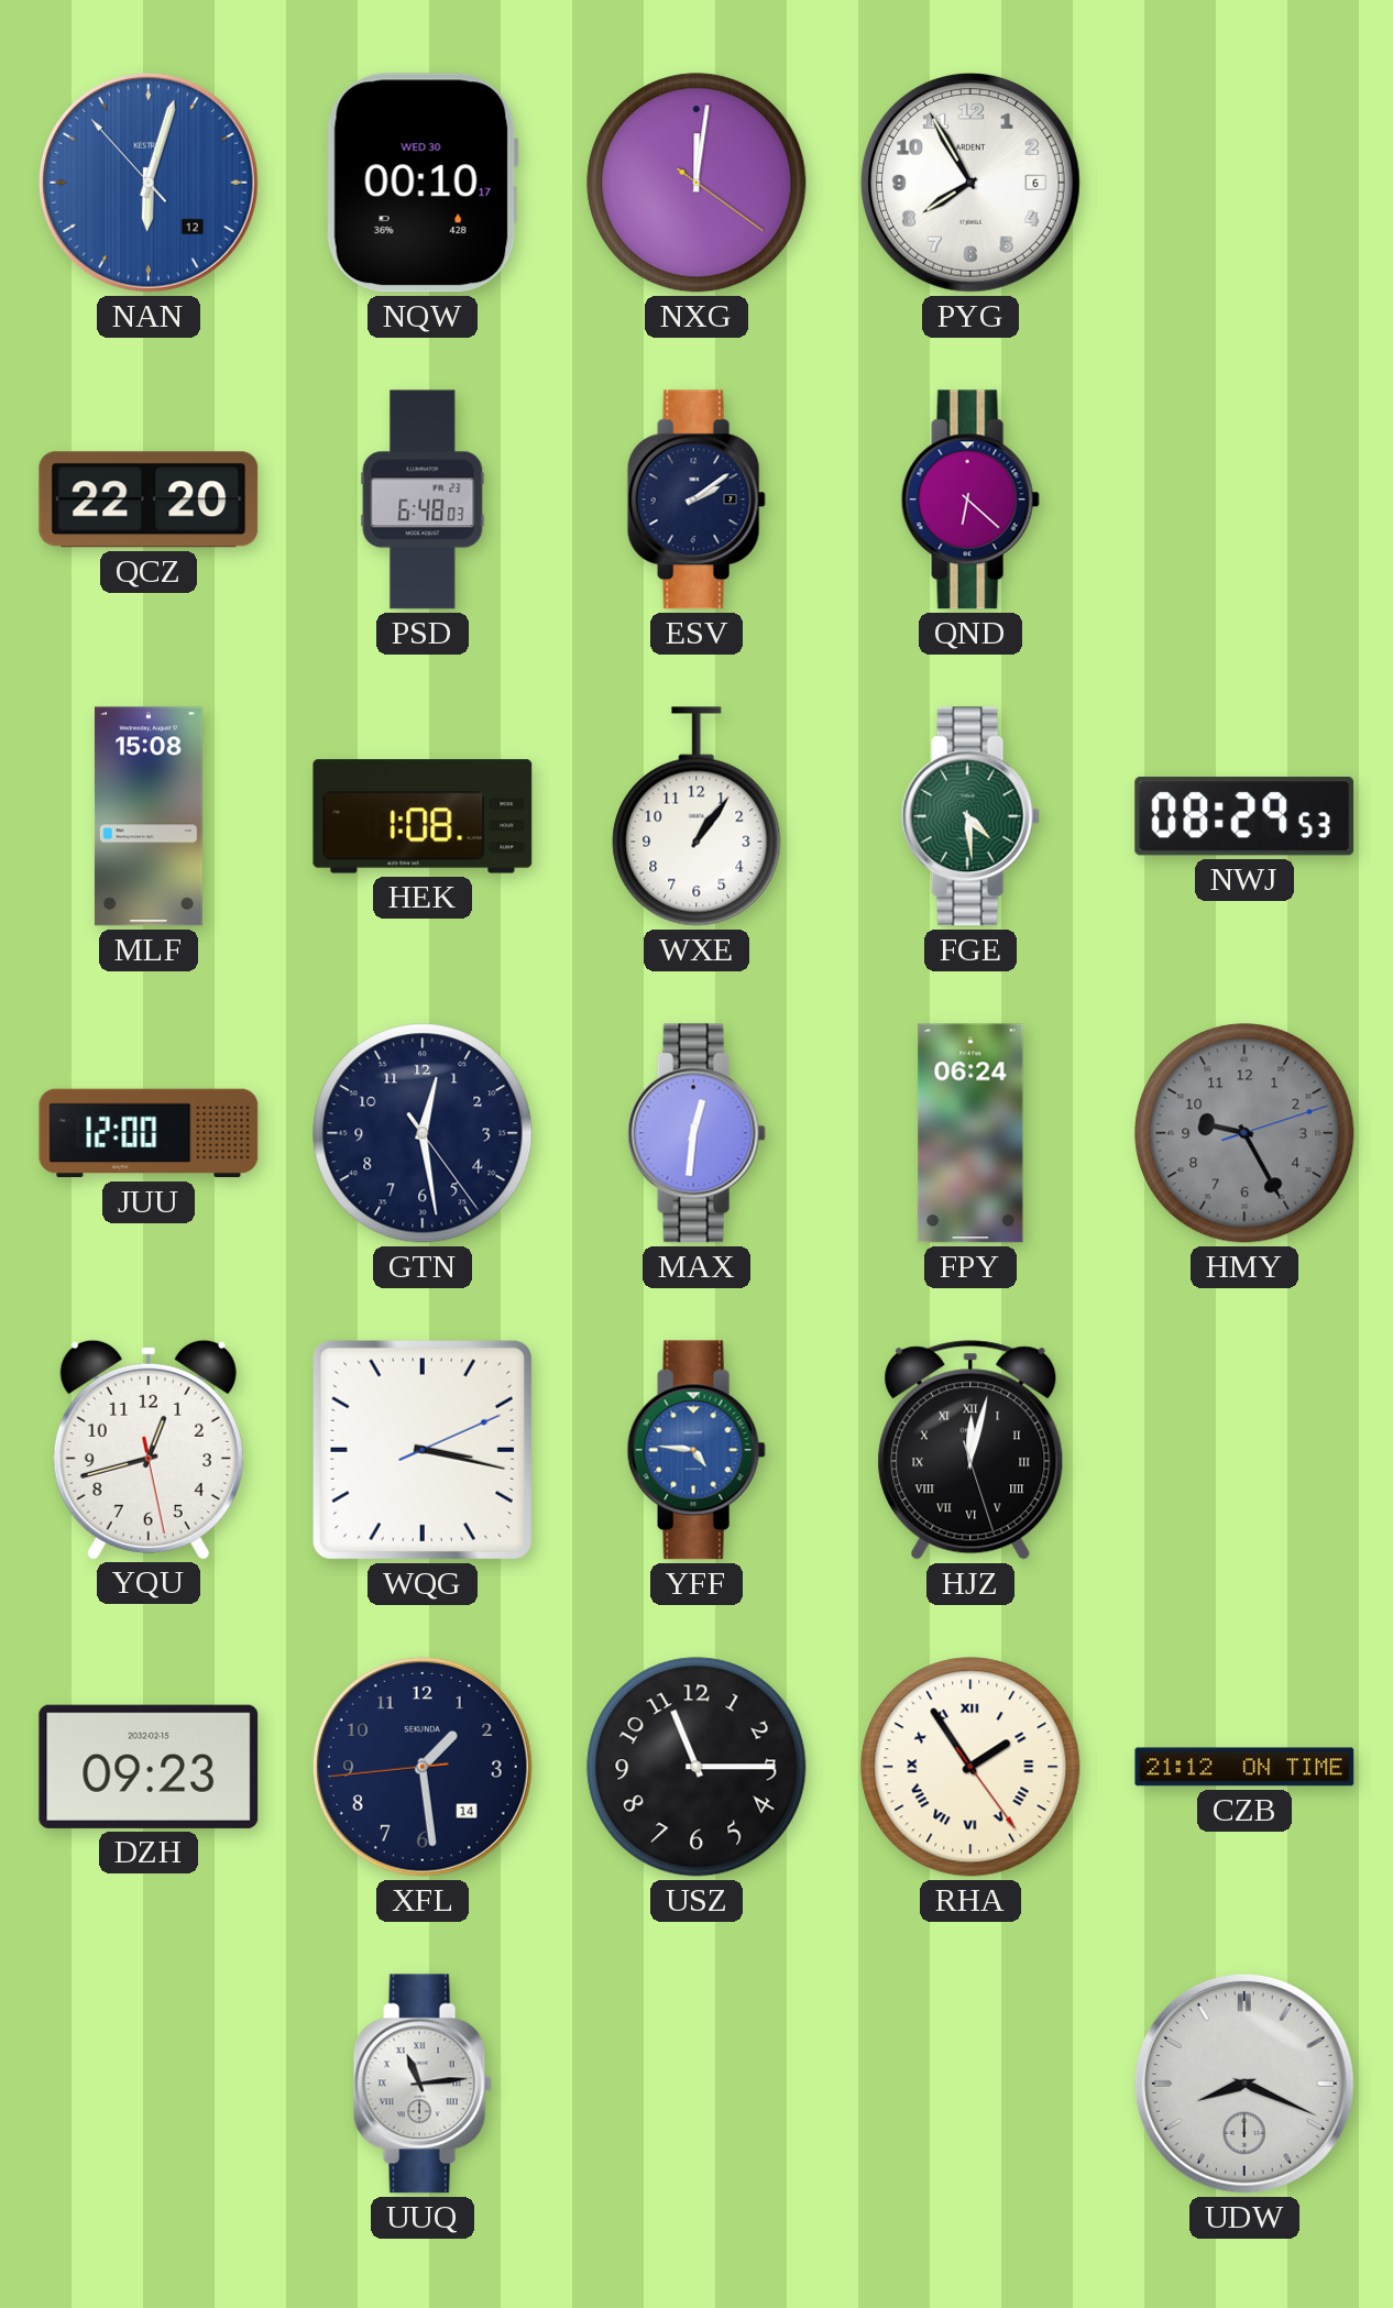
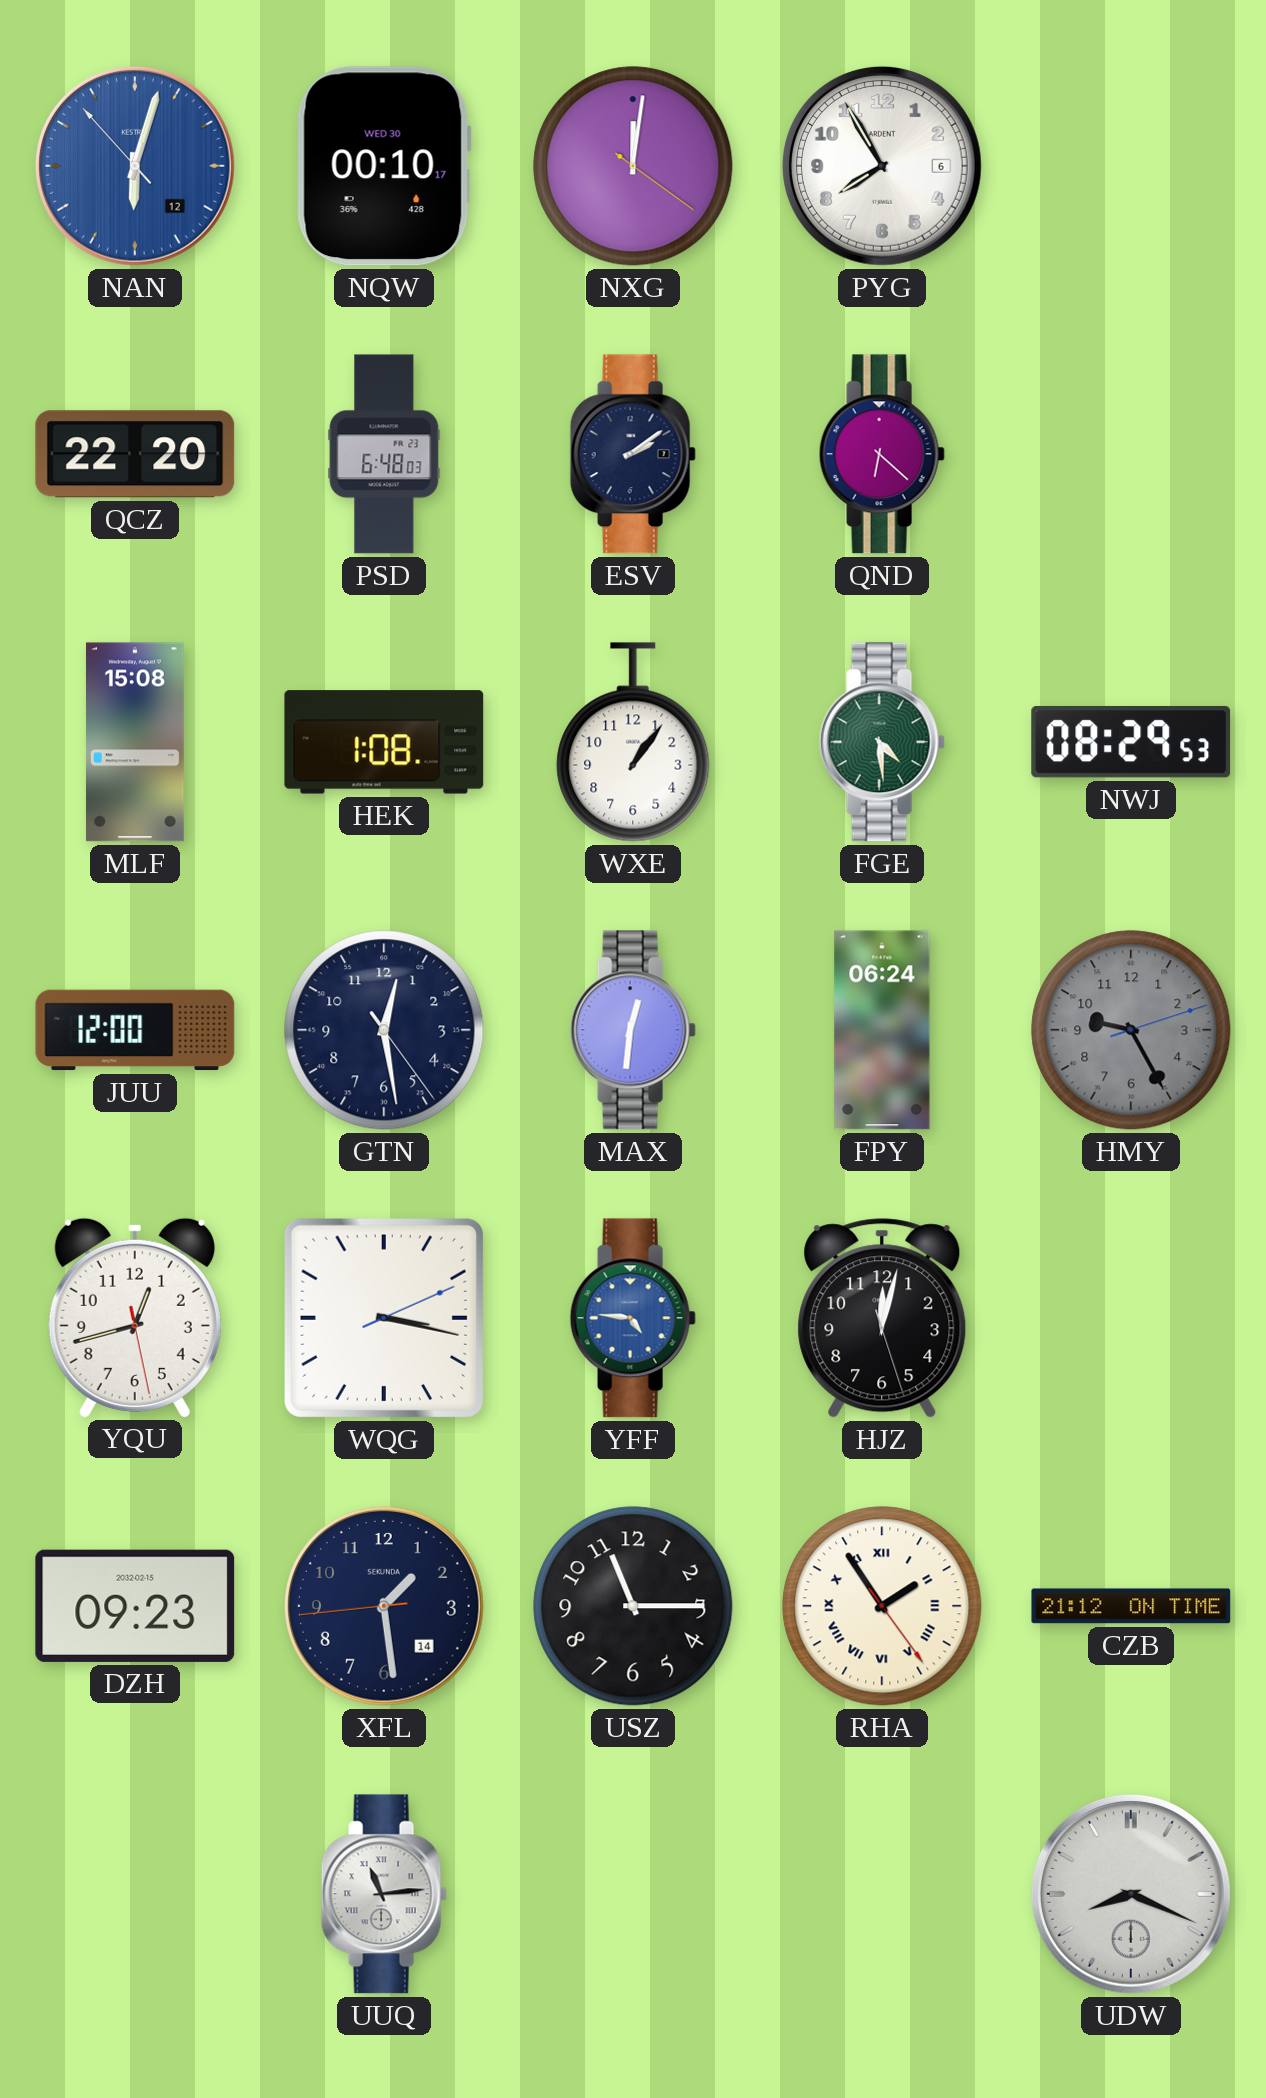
HJZ numerals: Roman -> Arabic (882, 1318)
